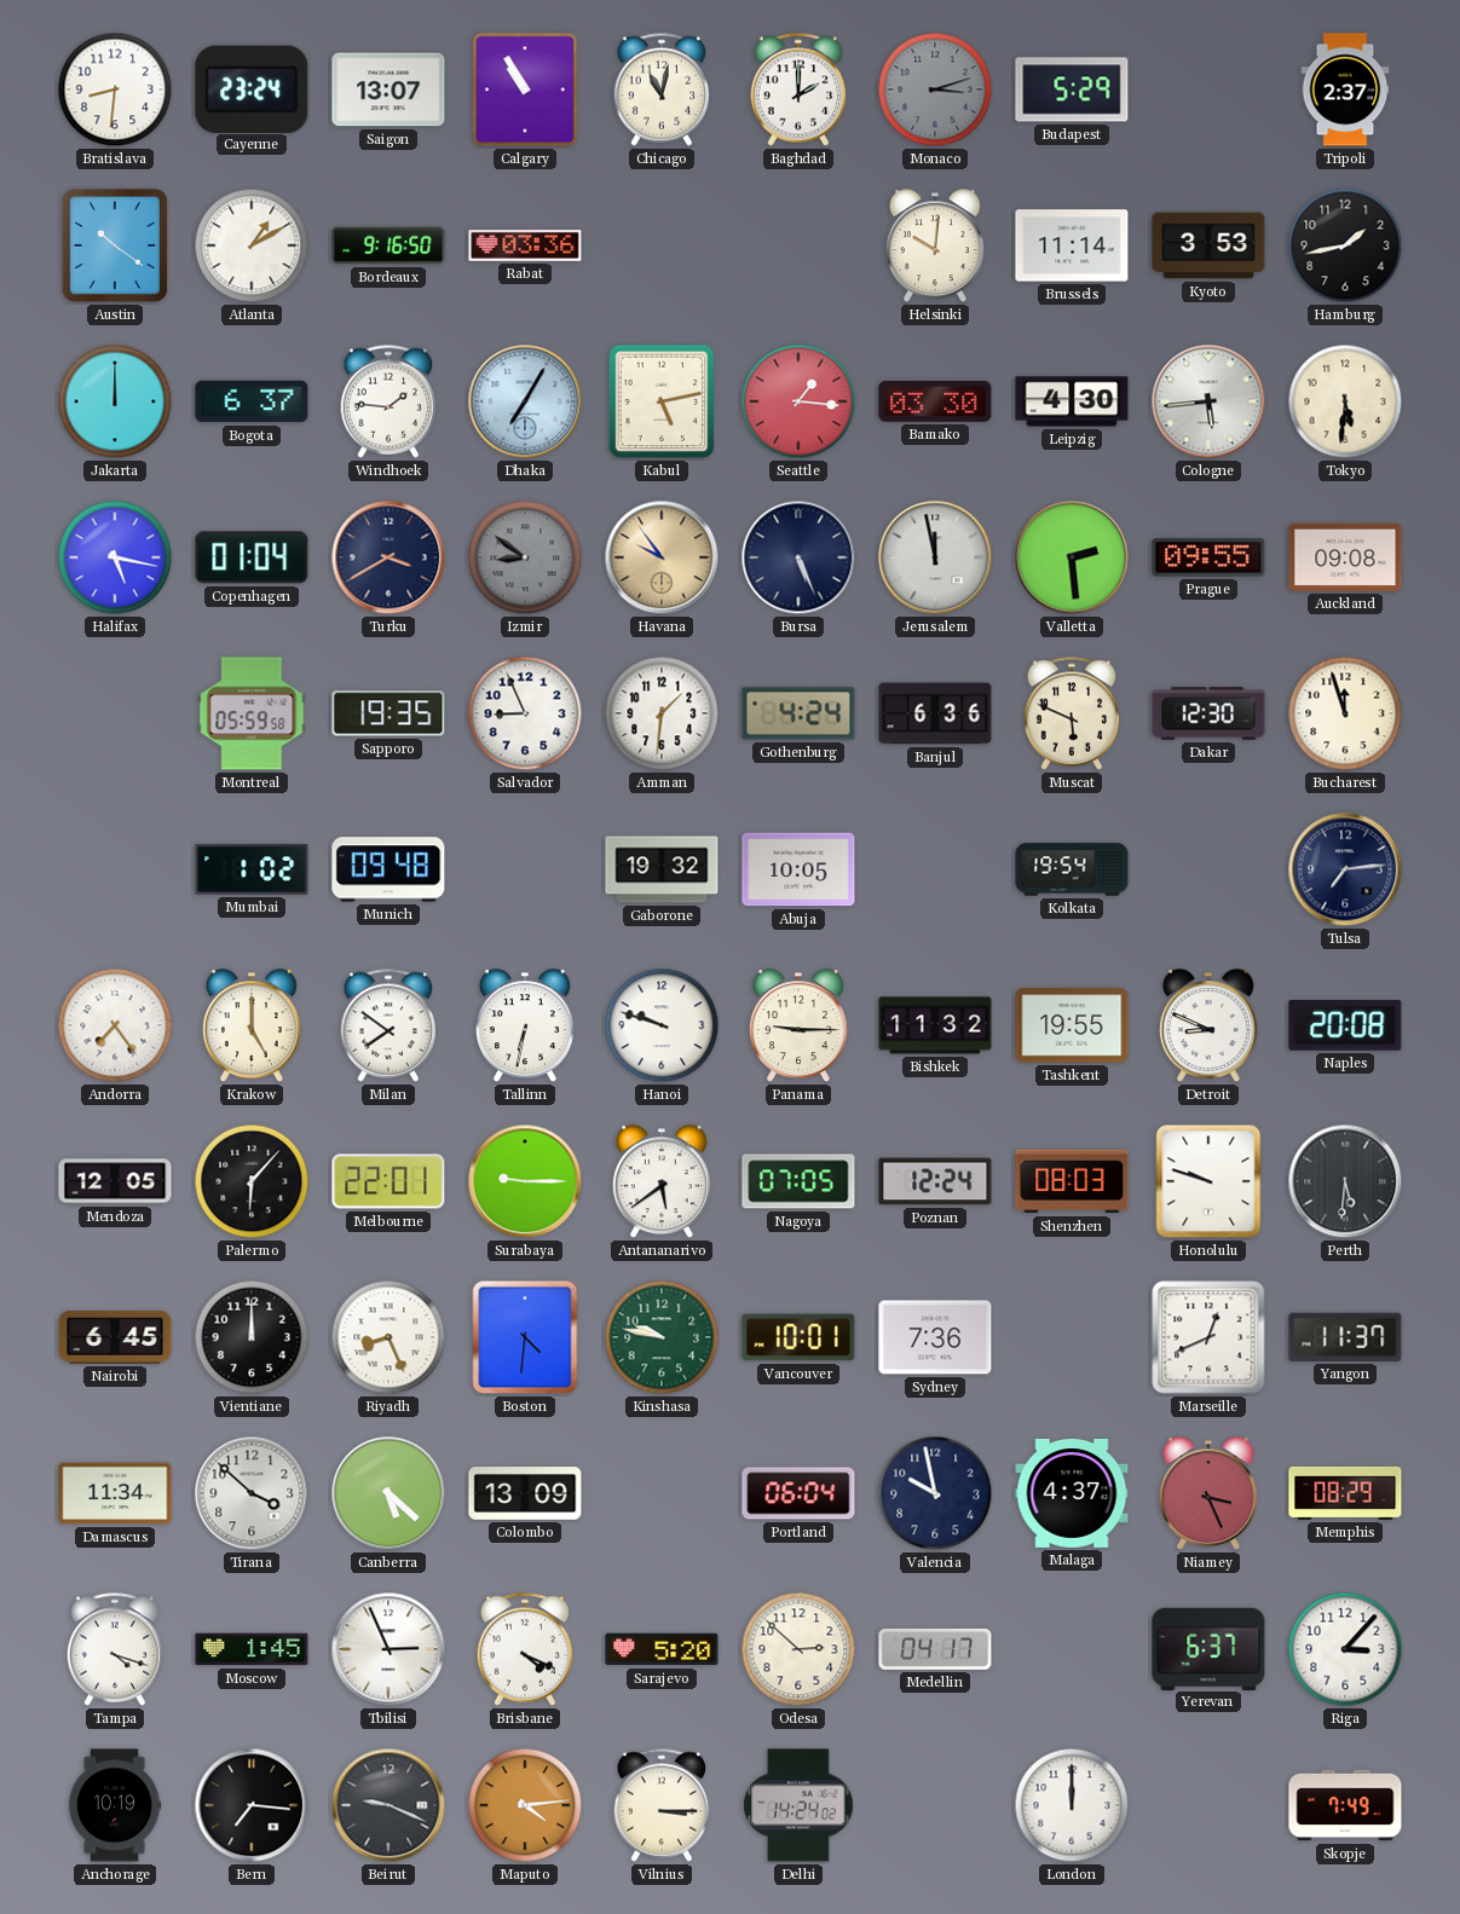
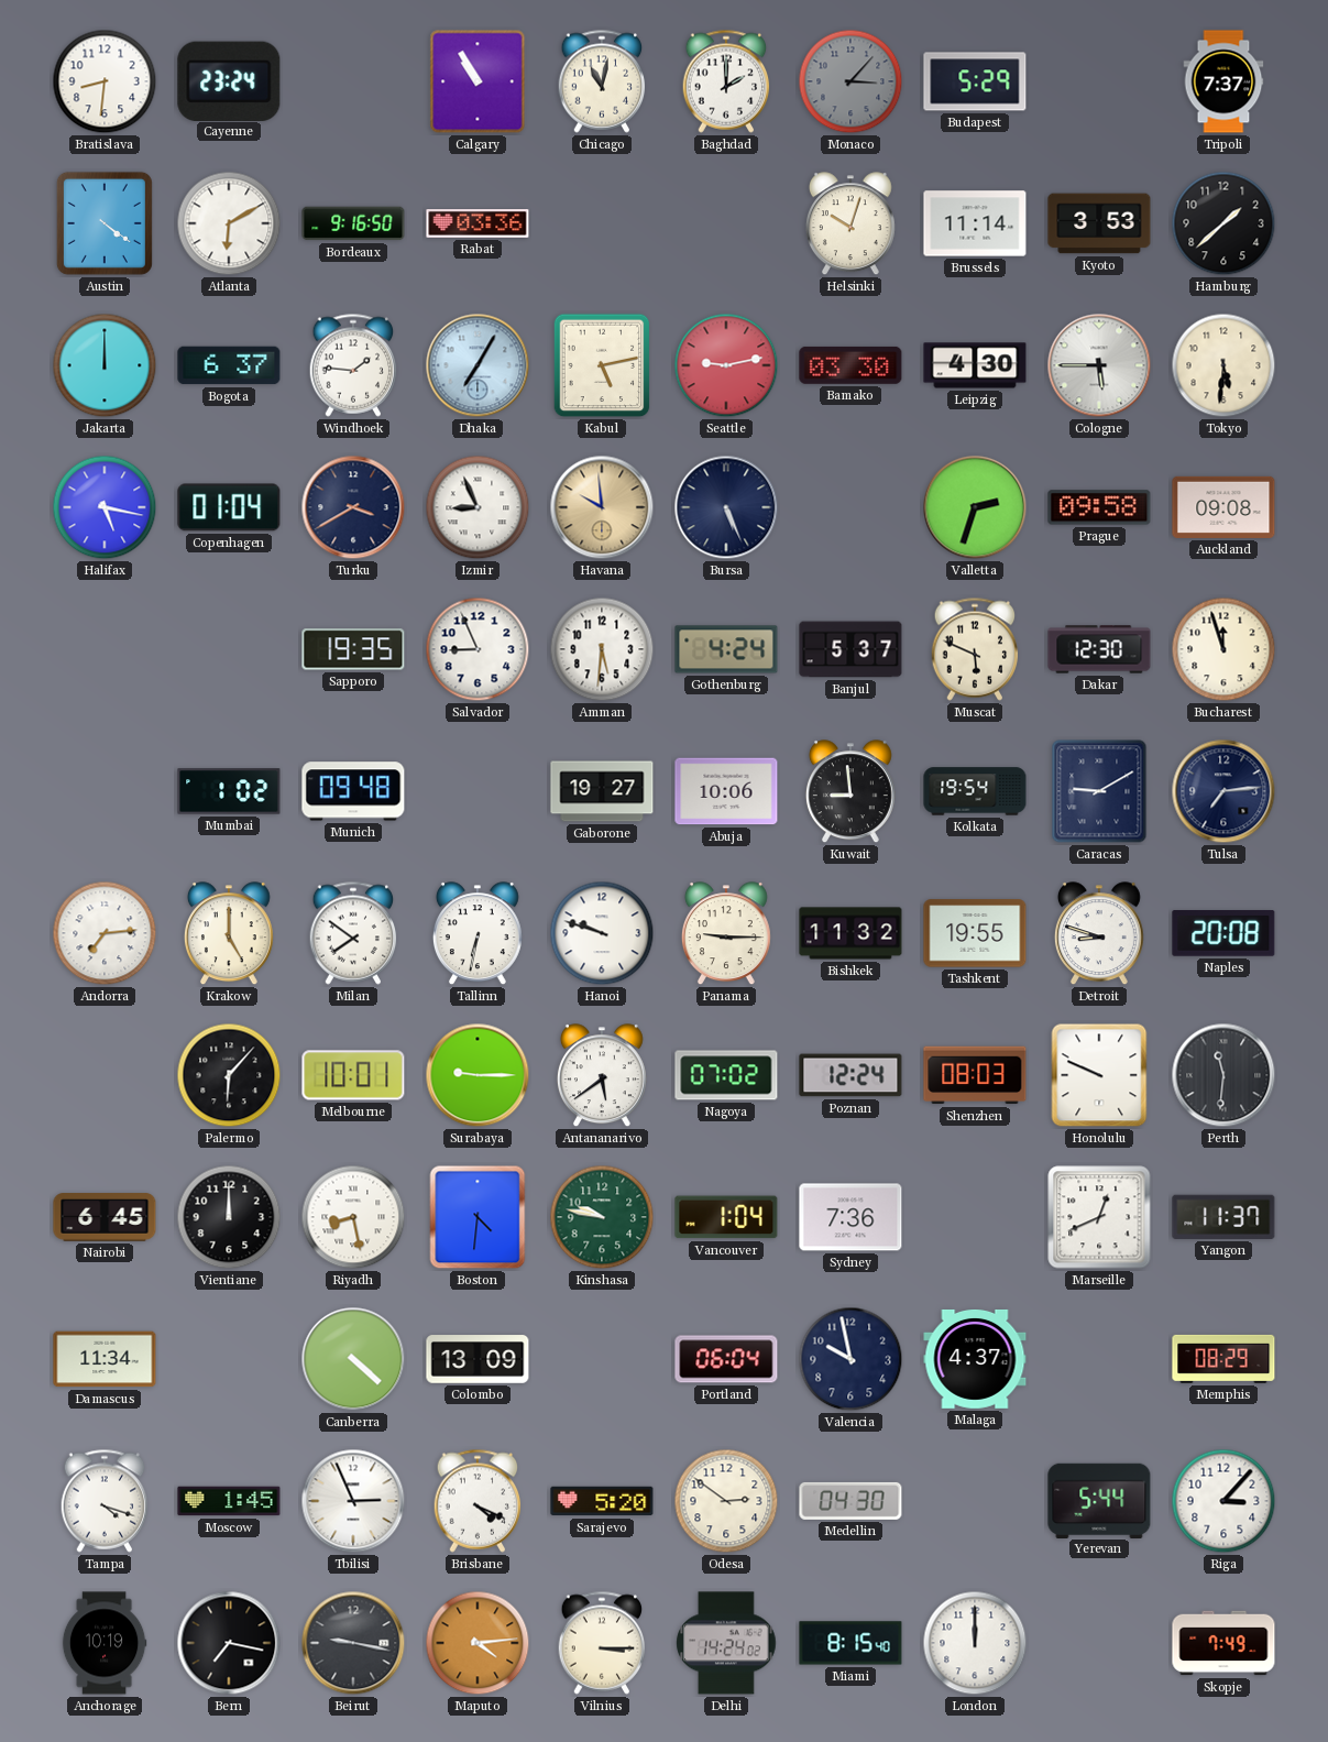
Saigon: 13:07 -> none (388, 89)
Monaco: 3:12 -> 3:07 (850, 81)
Tripoli: 2:37 -> 7:37 (1223, 81)
Austin: 10:21 -> 4:21 (105, 223)
Atlanta: 1:10 -> 6:10 (229, 223)
Helsinki: 10:01 -> 10:03 (850, 224)
Hamburg: 1:43 -> 1:38 (1223, 223)
Seattle: 1:16 -> 9:13 (726, 365)
Cologne: 5:44 -> 5:45 (1099, 365)
Izmir: 8:51 -> 8:56 (478, 507)
Izmir dial: grey -> white (478, 507)
Havana: 9:54 -> 9:59 (602, 507)
Jerusalem: 11:58 -> none (935, 557)
Valletta: 2:29 -> 2:33 (975, 507)
Prague: 09:55 -> 09:58 (1099, 507)
Montreal: 05:59 -> none (252, 713)
Amman: 1:31 -> 5:31 (602, 649)
Banjul: 6:36 -> 5:37 (850, 649)
Gaborone: 19:32 -> 19:27 (602, 791)
Abuja: 10:05 -> 10:06 (726, 791)
Kuwait: none -> 8:59 (850, 792)
Caracas: none -> 9:10 (1099, 791)
Andorra: 7:24 -> 7:14 (105, 933)
Detroit: 8:49 -> 8:48 (1099, 934)
Mendoza: 12:05 -> none (115, 1181)
Melbourne: 22:01 -> 10:01 (353, 1075)
Nagoya: 07:05 -> 07:02 (726, 1075)
Honolulu: 9:48 -> 9:49 (1099, 1075)
Perth: 5:31 -> 11:31 (1223, 1075)
Riyadh: 8:26 -> 8:28 (353, 1217)
Vancouver: 10:01 -> 1:04 (726, 1217)
Tirana: 3:52 -> none (252, 1493)
Canberra: 5:22 -> 4:22 (353, 1359)
Niamey: 3:26 -> none (1208, 1494)
Odesa: 2:52 -> 2:51 (726, 1501)
Medellin: 04:17 -> 04:30 (850, 1501)
Yerevan: 6:37 -> 5:44 (1099, 1500)
Bern: 7:16 -> 7:17 (229, 1643)
Beirut: 9:19 -> 9:17 (353, 1643)
Miami: none -> 8:15 (850, 1643)
